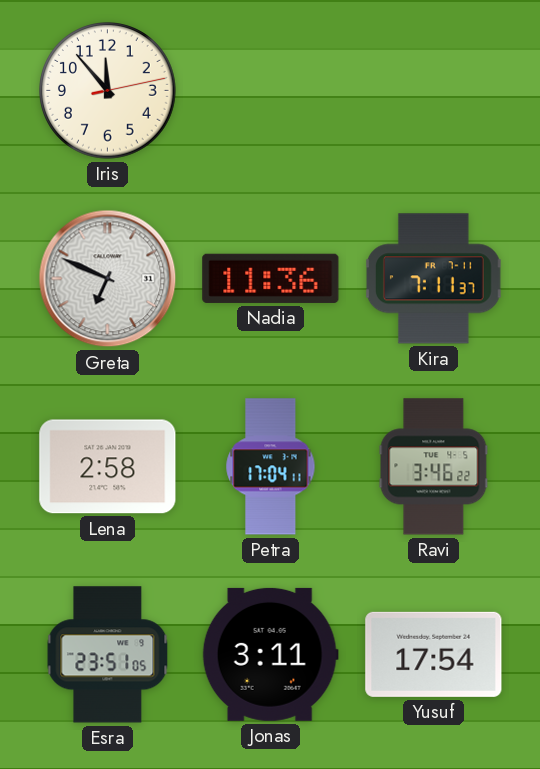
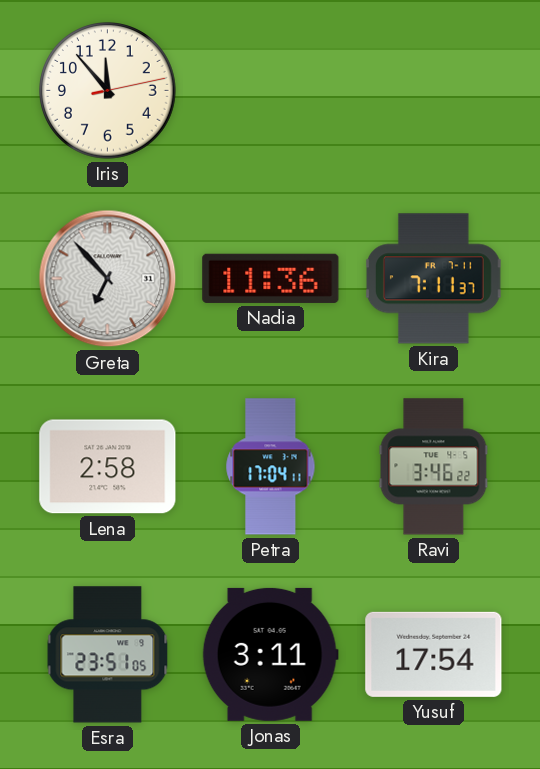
Greta: 6:49 -> 6:53 (108, 279)
